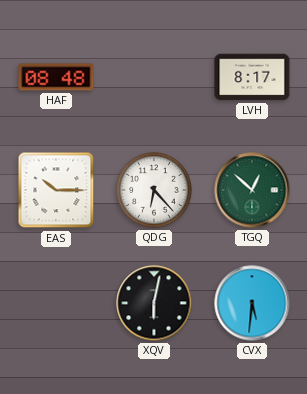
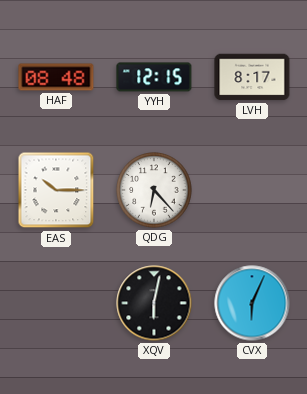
YYH: none -> 12:15 (154, 77)
TGQ: 12:52 -> none (252, 190)
CVX: 5:31 -> 6:04 (252, 303)
